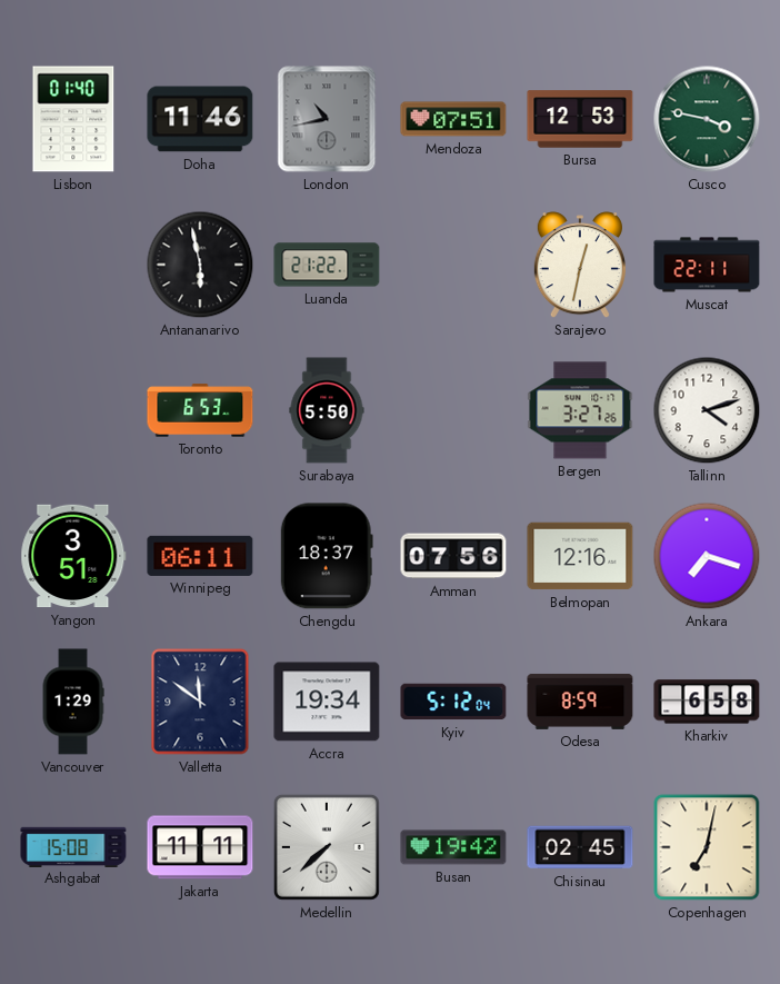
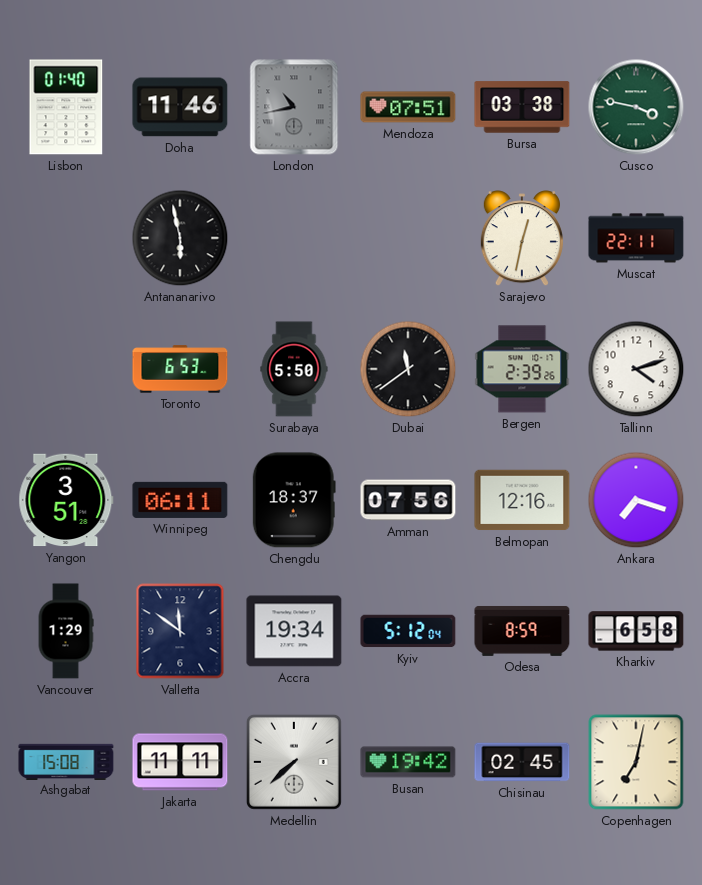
Bursa: 12:53 -> 03:38 (522, 107)
Luanda: 21:22 -> none (327, 265)
Dubai: none -> 11:39 (408, 369)
Bergen: 3:27 -> 2:39 (522, 369)
